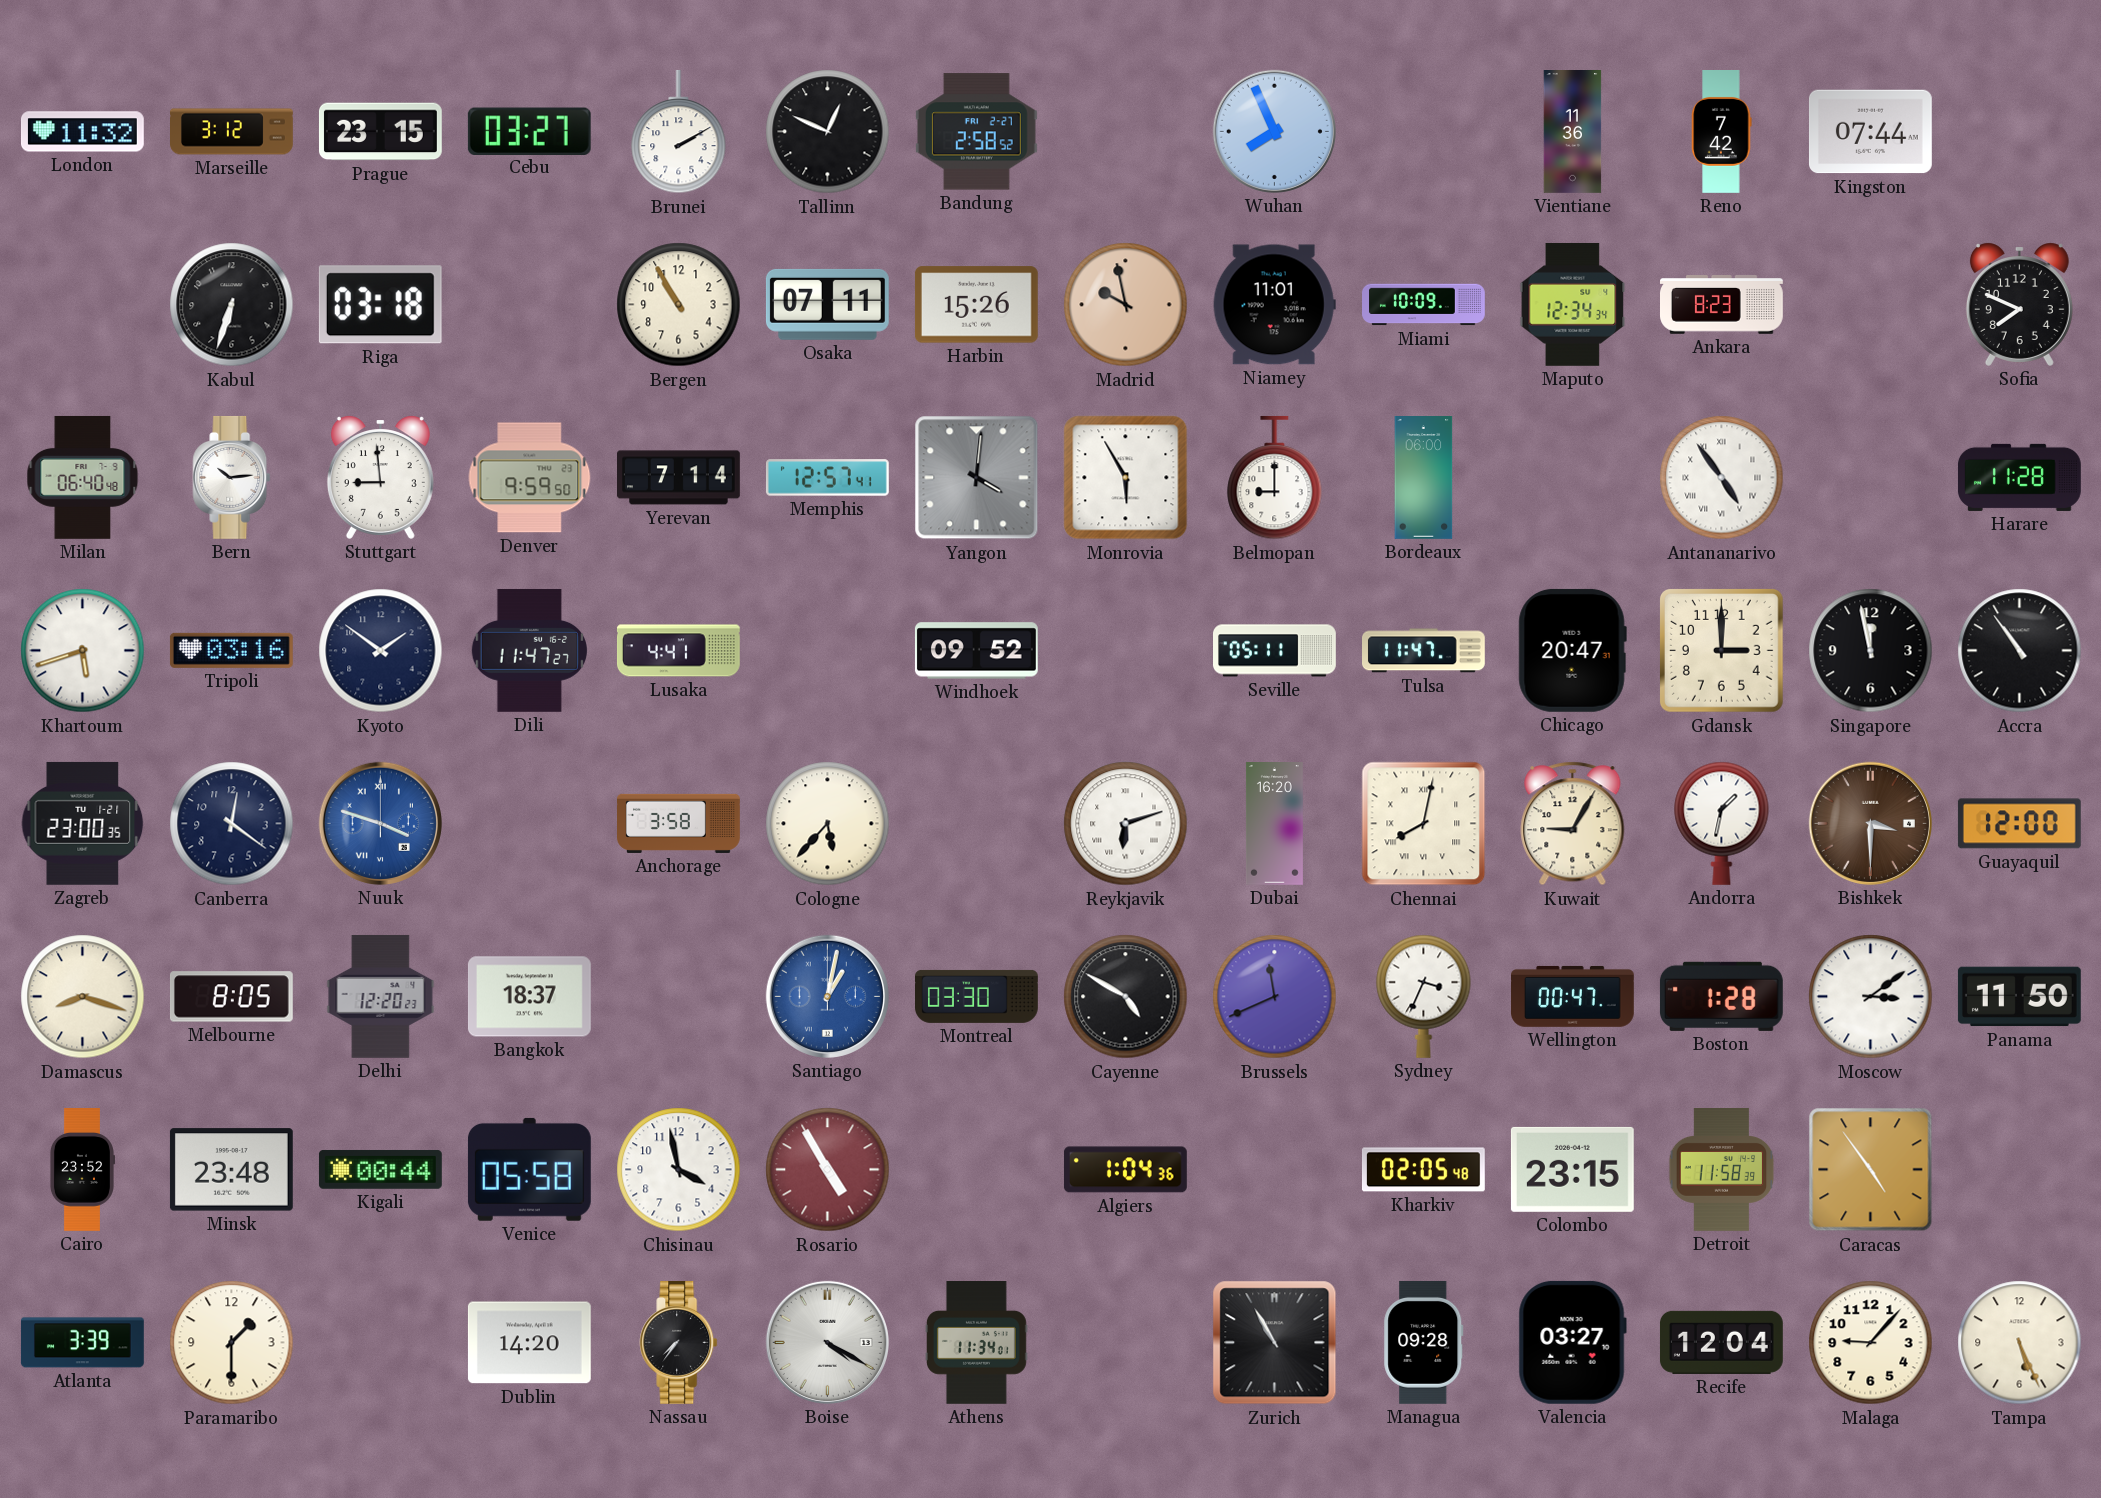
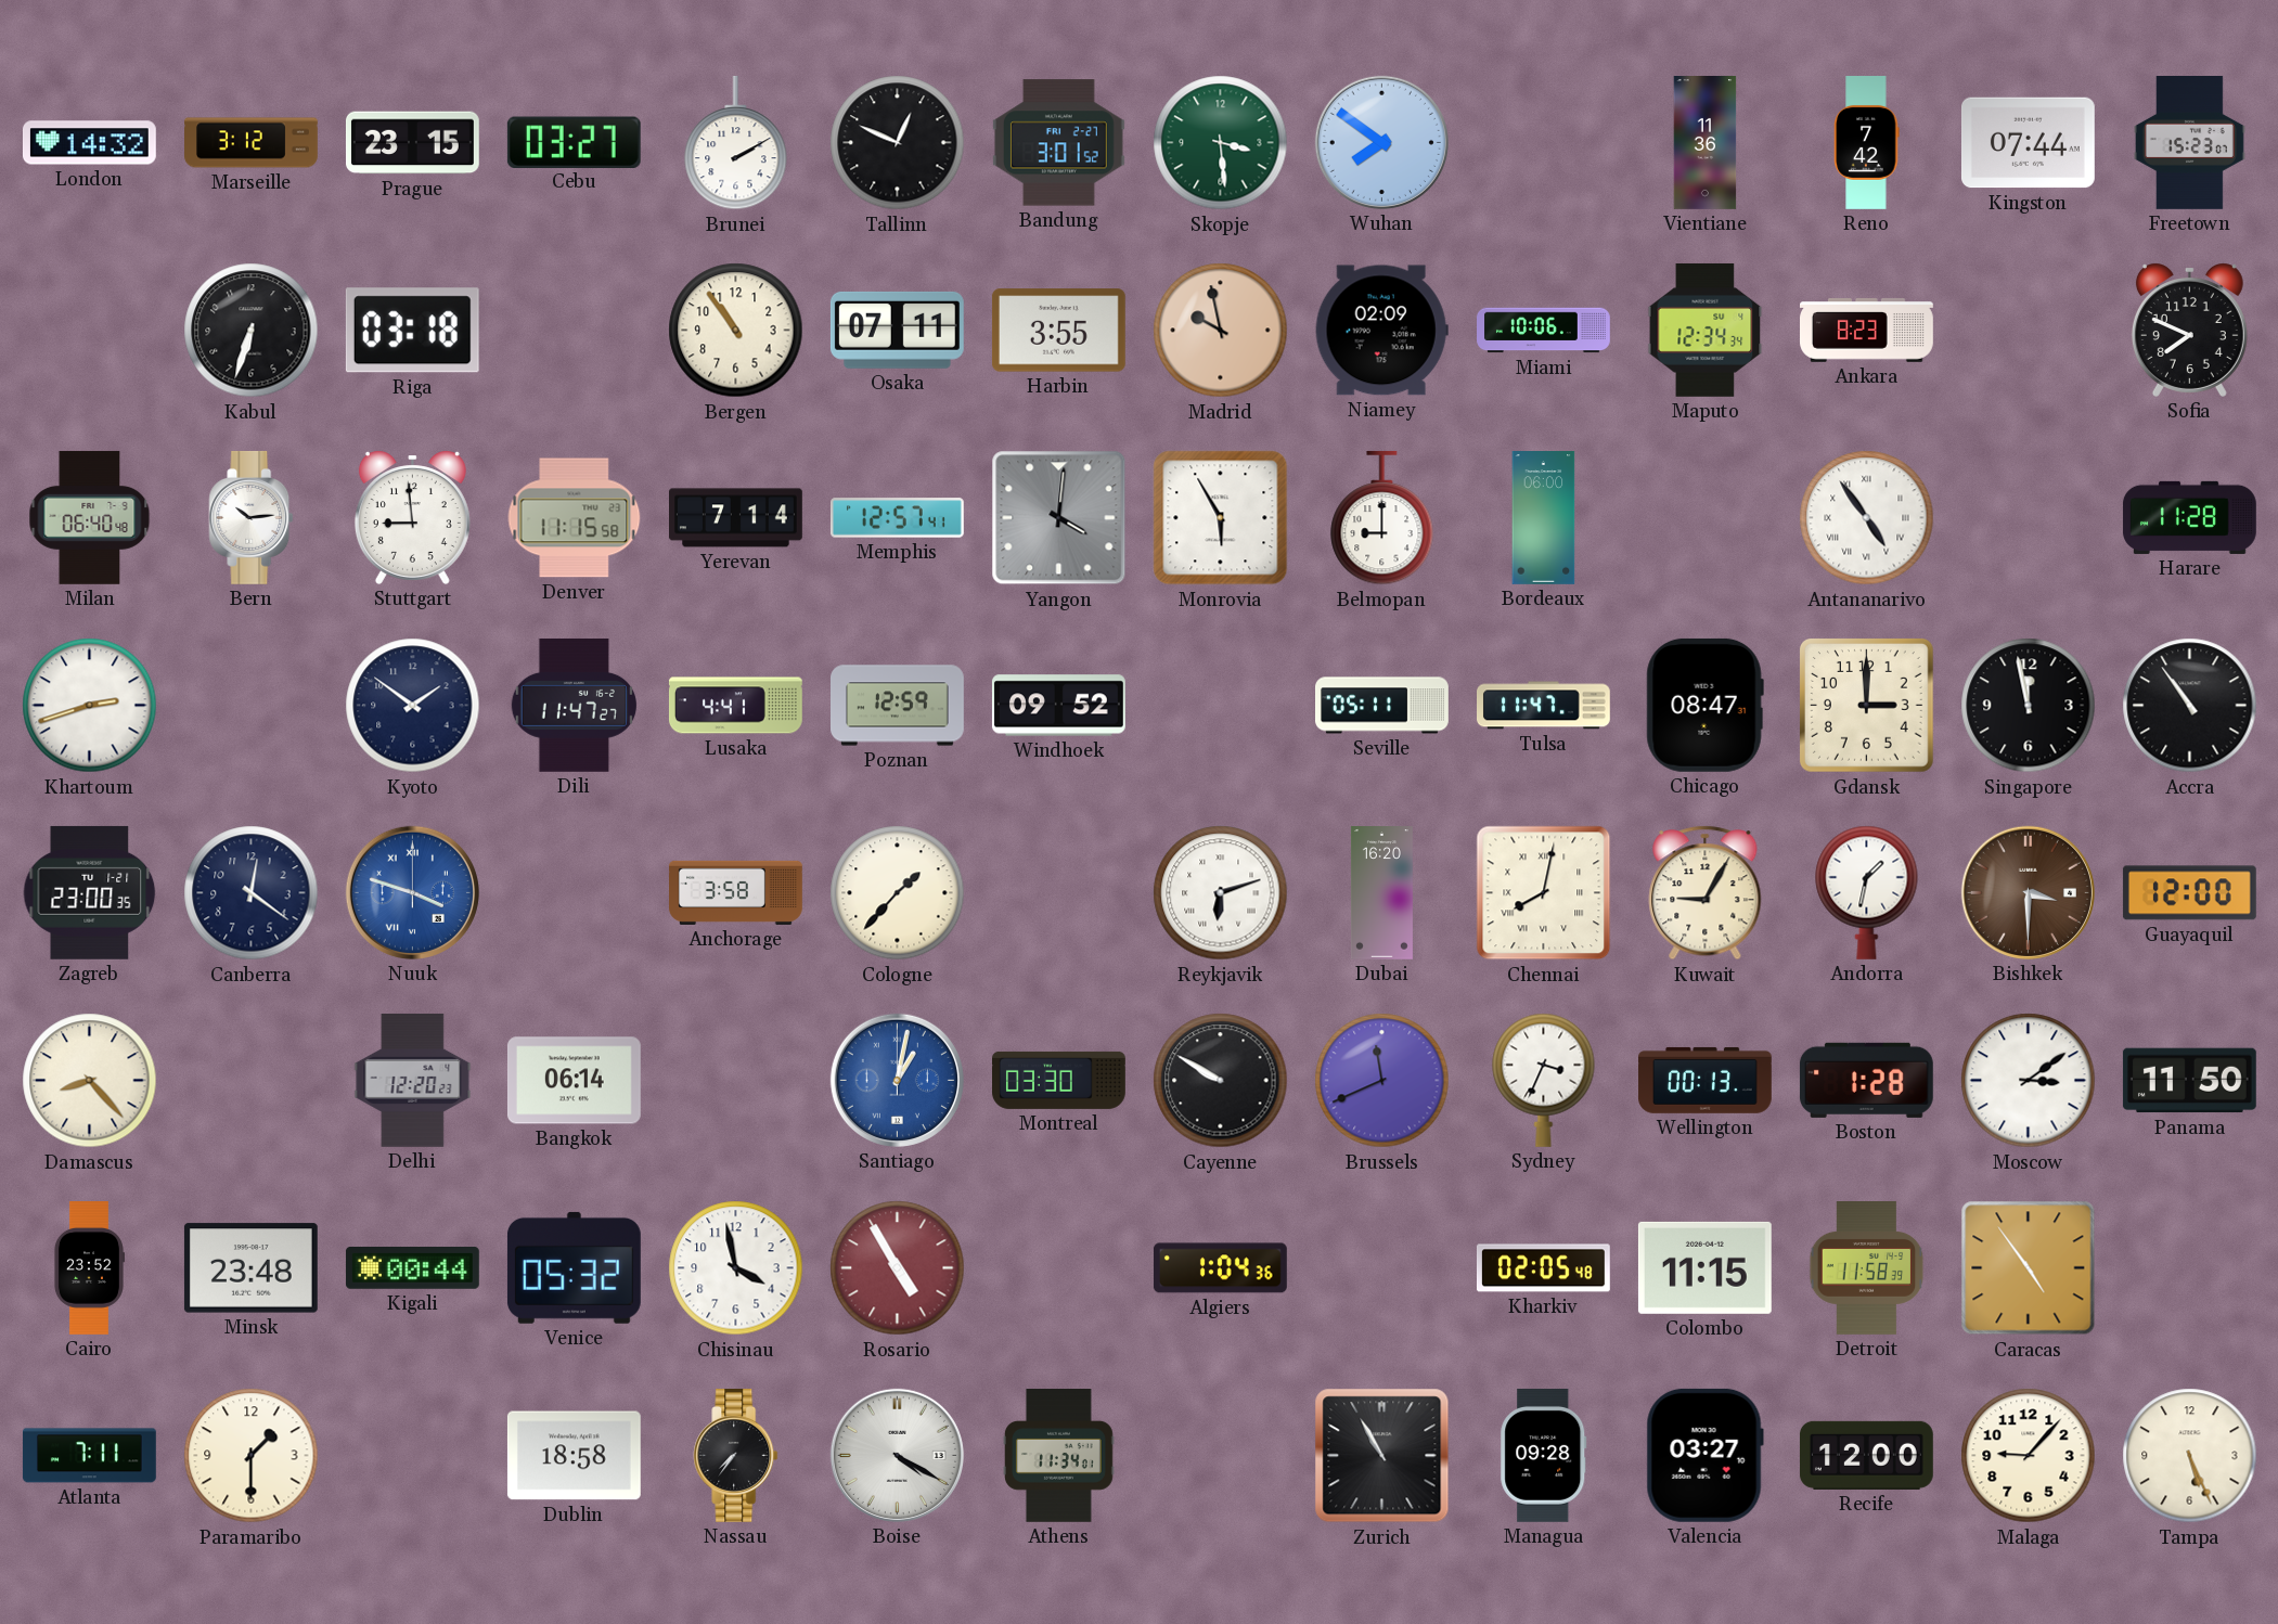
London: 11:32 -> 14:32 (89, 143)
Bandung: 2:58 -> 3:01 (1058, 143)
Skopje: none -> 3:29 (1221, 143)
Wuhan: 7:56 -> 7:51 (1381, 142)
Freetown: none -> 15:23 (2189, 143)
Bergen: 10:55 -> 10:54 (736, 331)
Harbin: 15:26 -> 3:55 (1058, 331)
Niamey: 11:01 -> 02:09 (1381, 331)
Miami: 10:09 -> 10:06 (1544, 331)
Denver: 9:59 -> 11:15 (575, 518)
Khartoum: 5:42 -> 2:42 (90, 706)
Tripoli: 03:16 -> none (231, 650)
Poznan: none -> 12:59 (898, 706)
Chicago: 20:47 -> 08:47 (1704, 705)
Cologne: 5:37 -> 1:37 (898, 893)
Damascus: 8:18 -> 8:23 (90, 1081)
Melbourne: 8:05 -> none (231, 997)
Bangkok: 18:37 -> 06:14 (574, 1081)
Cayenne: 4:50 -> 9:50 (1221, 1081)
Wellington: 00:47 -> 00:13 (1706, 1080)
Venice: 05:58 -> 05:32 (574, 1267)
Colombo: 23:15 -> 11:15 (1704, 1267)
Atlanta: 3:39 -> 7:11 (89, 1456)
Dublin: 14:20 -> 18:58 (574, 1456)
Recife: 12:04 -> 12:00 (1866, 1455)
